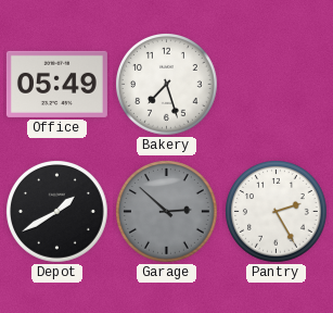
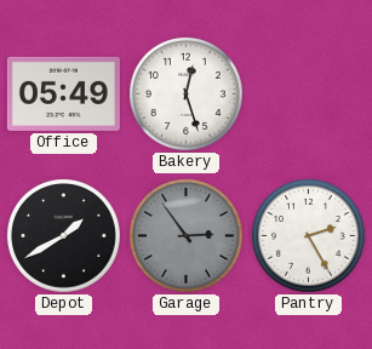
Bakery: 7:27 -> 12:27 (187, 95)
Garage: 2:52 -> 2:54 (187, 236)
